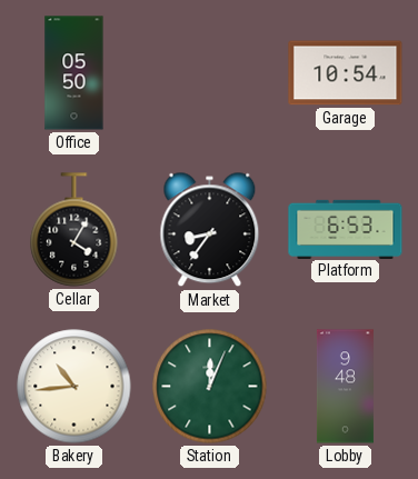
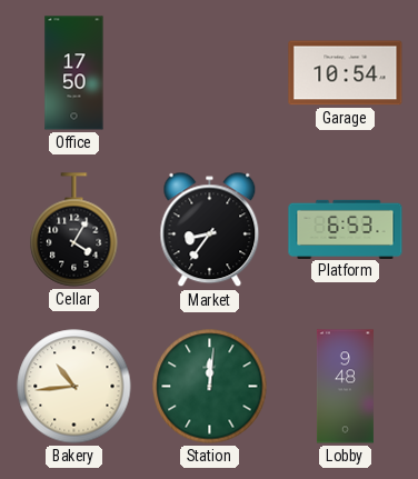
Office: 05:50 -> 17:50 (74, 73)
Station: 12:04 -> 12:01 (210, 387)
